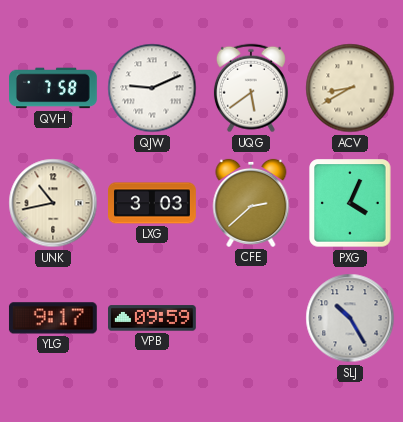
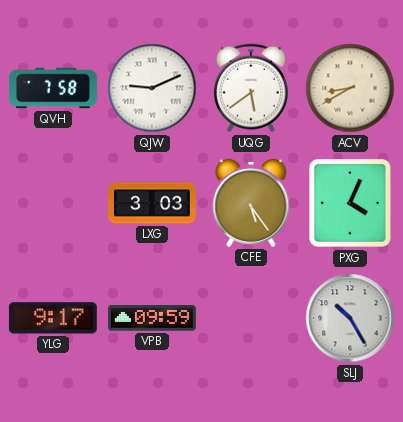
UNK: 10:43 -> none (53, 203)
CFE: 2:38 -> 5:24 (251, 203)
